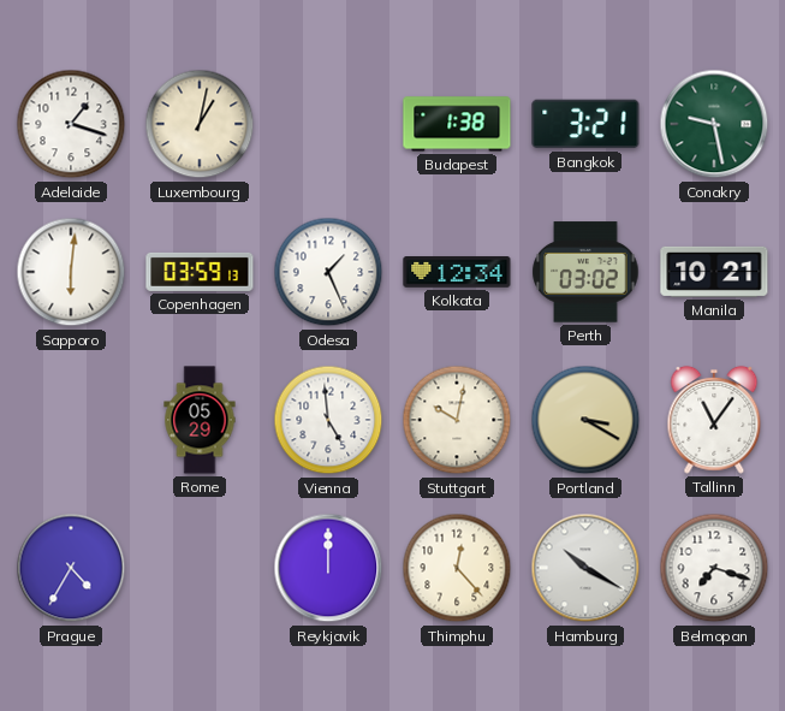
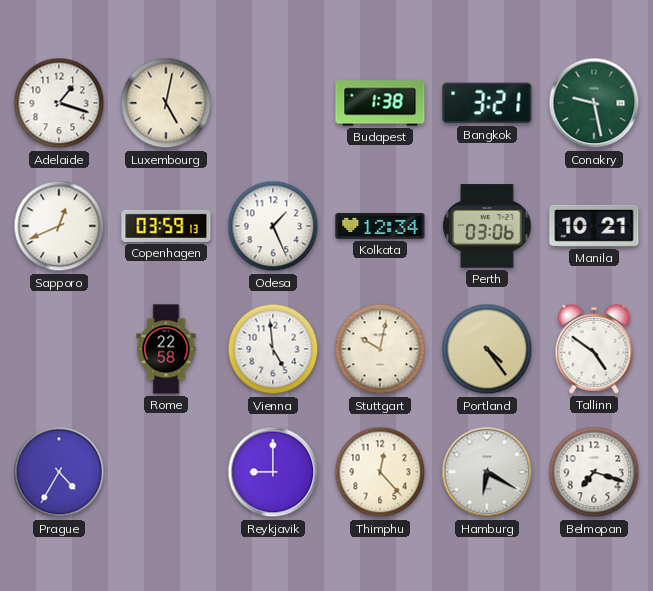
Luxembourg: 1:02 -> 5:02 (166, 103)
Sapporo: 6:01 -> 12:41 (59, 226)
Perth: 03:02 -> 03:06 (487, 226)
Rome: 05:29 -> 22:58 (166, 349)
Portland: 3:20 -> 4:24 (487, 349)
Tallinn: 11:06 -> 4:51 (594, 349)
Reykjavik: 12:00 -> 9:00 (273, 472)
Hamburg: 10:20 -> 6:20 (487, 472)
